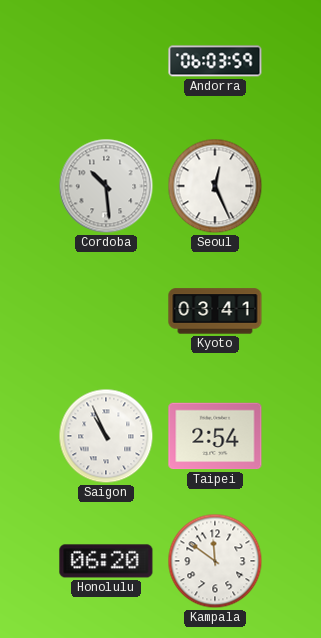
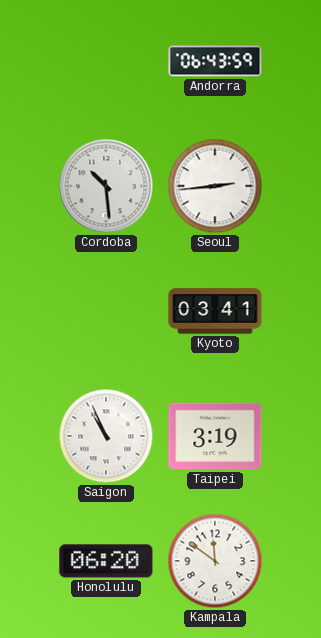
Andorra: 06:03 -> 06:43 (215, 61)
Seoul: 12:26 -> 2:44 (215, 186)
Taipei: 2:54 -> 3:19 (215, 436)
